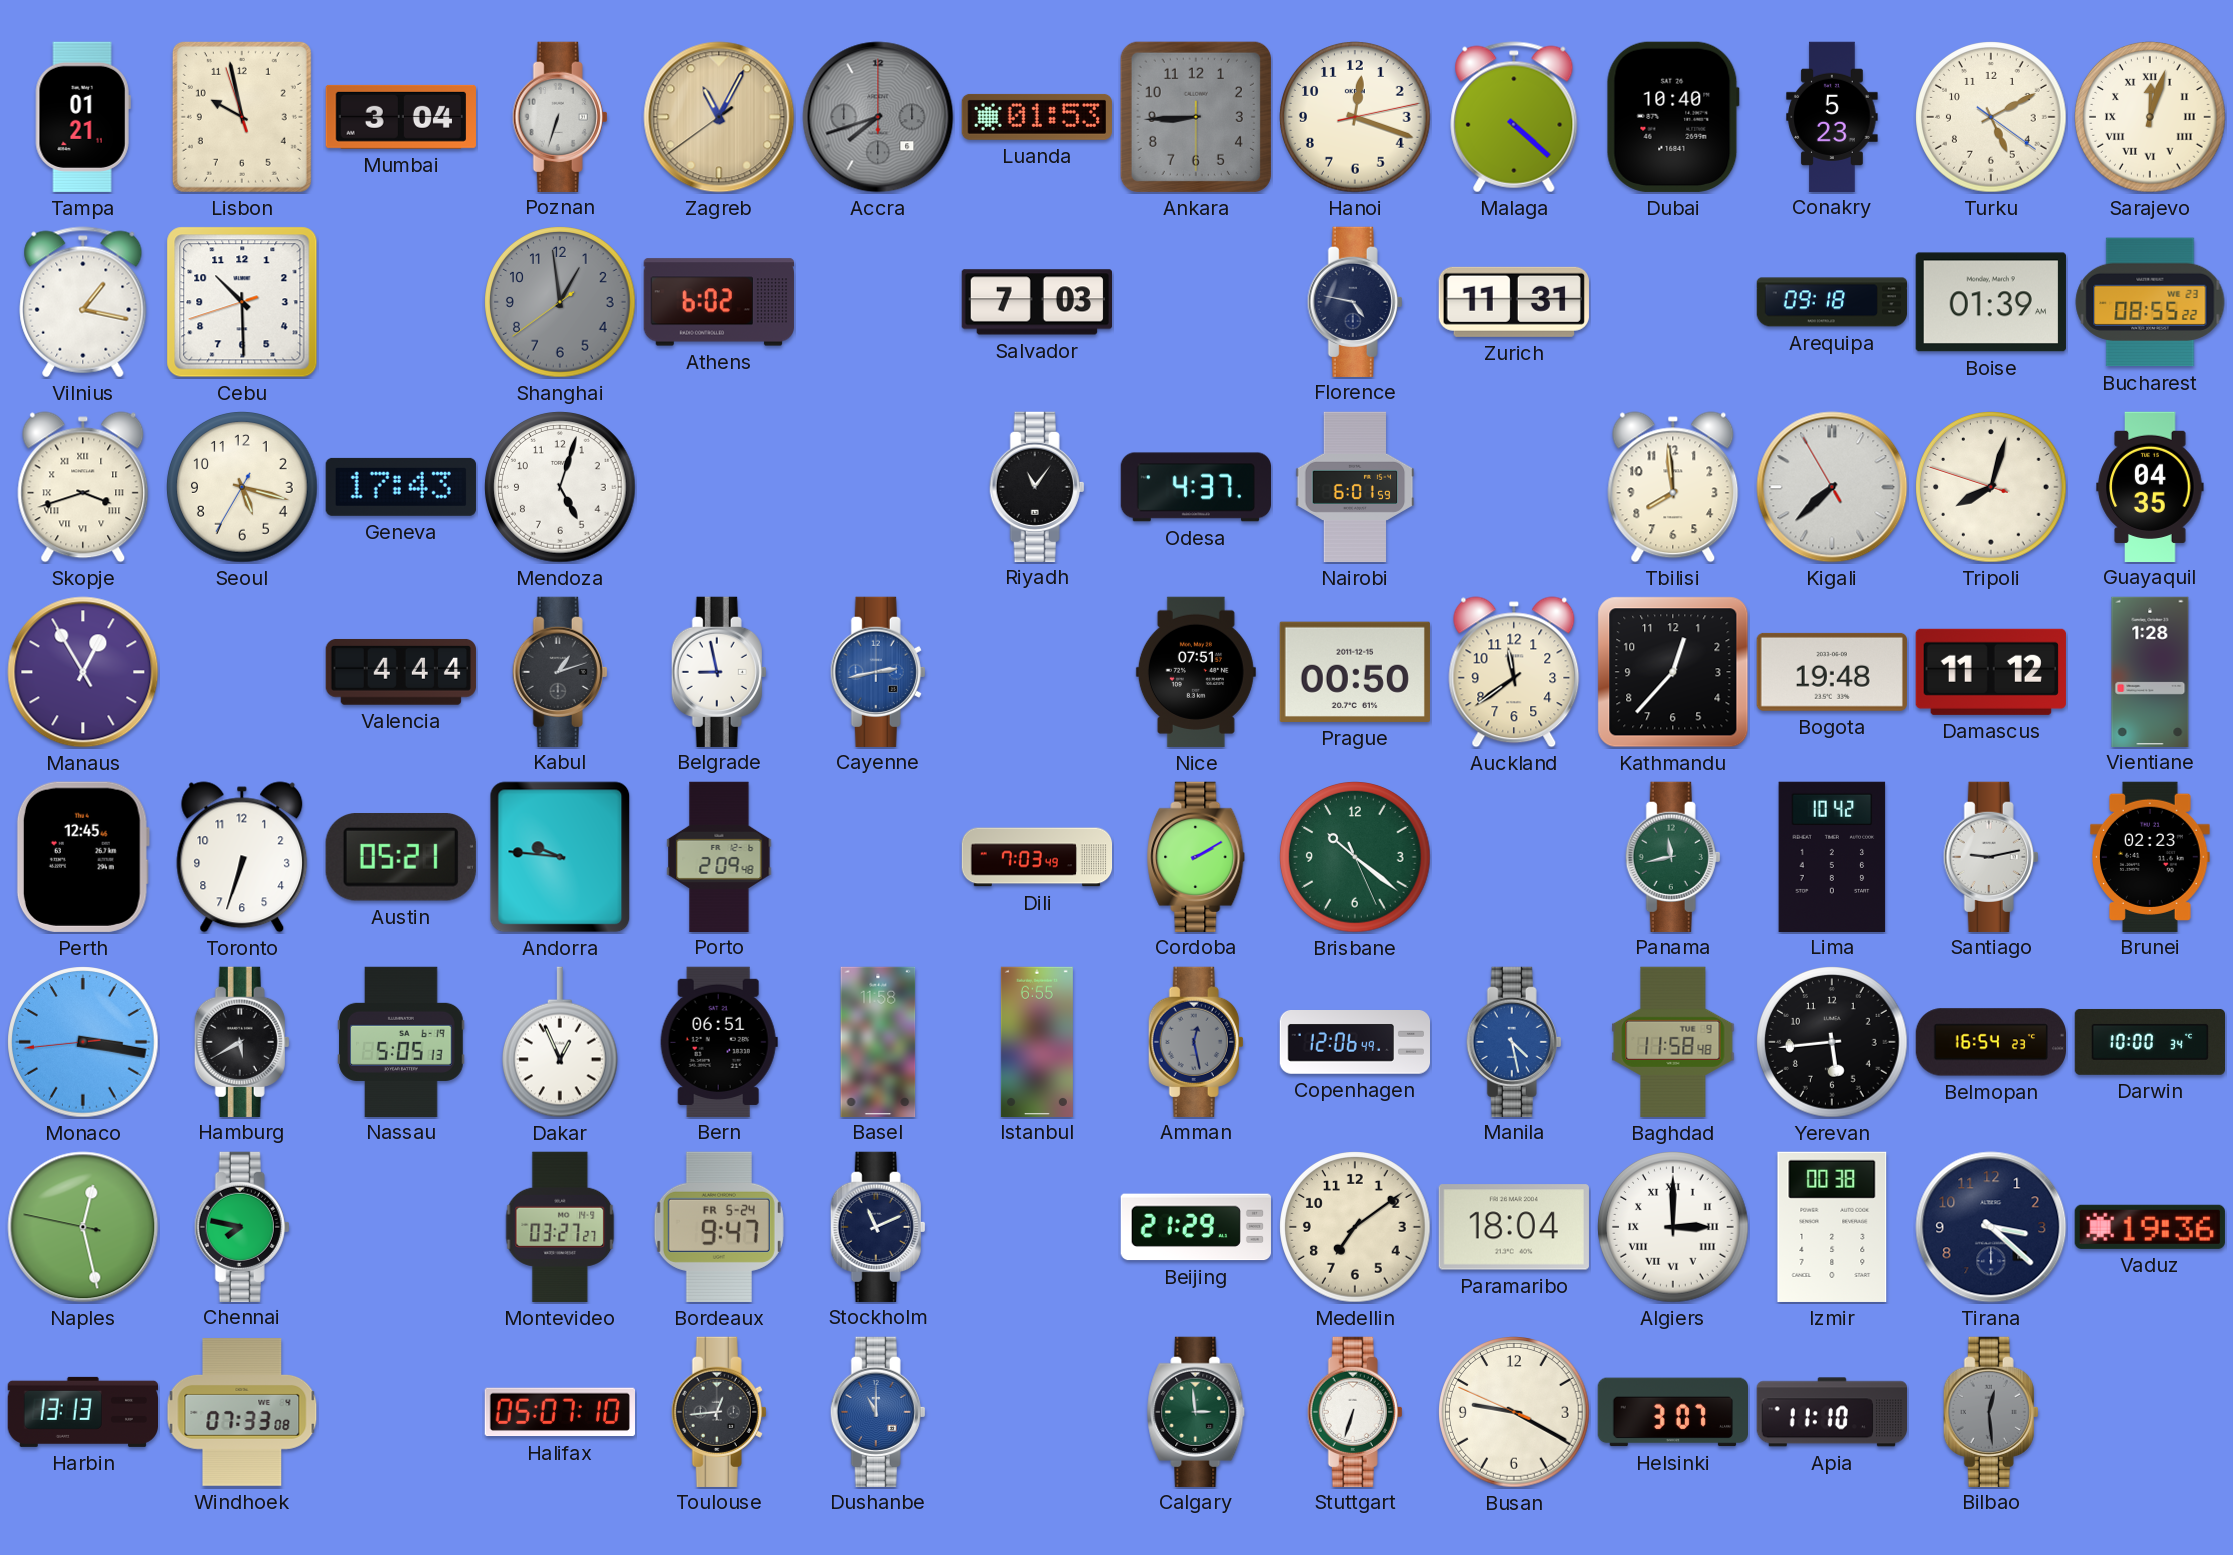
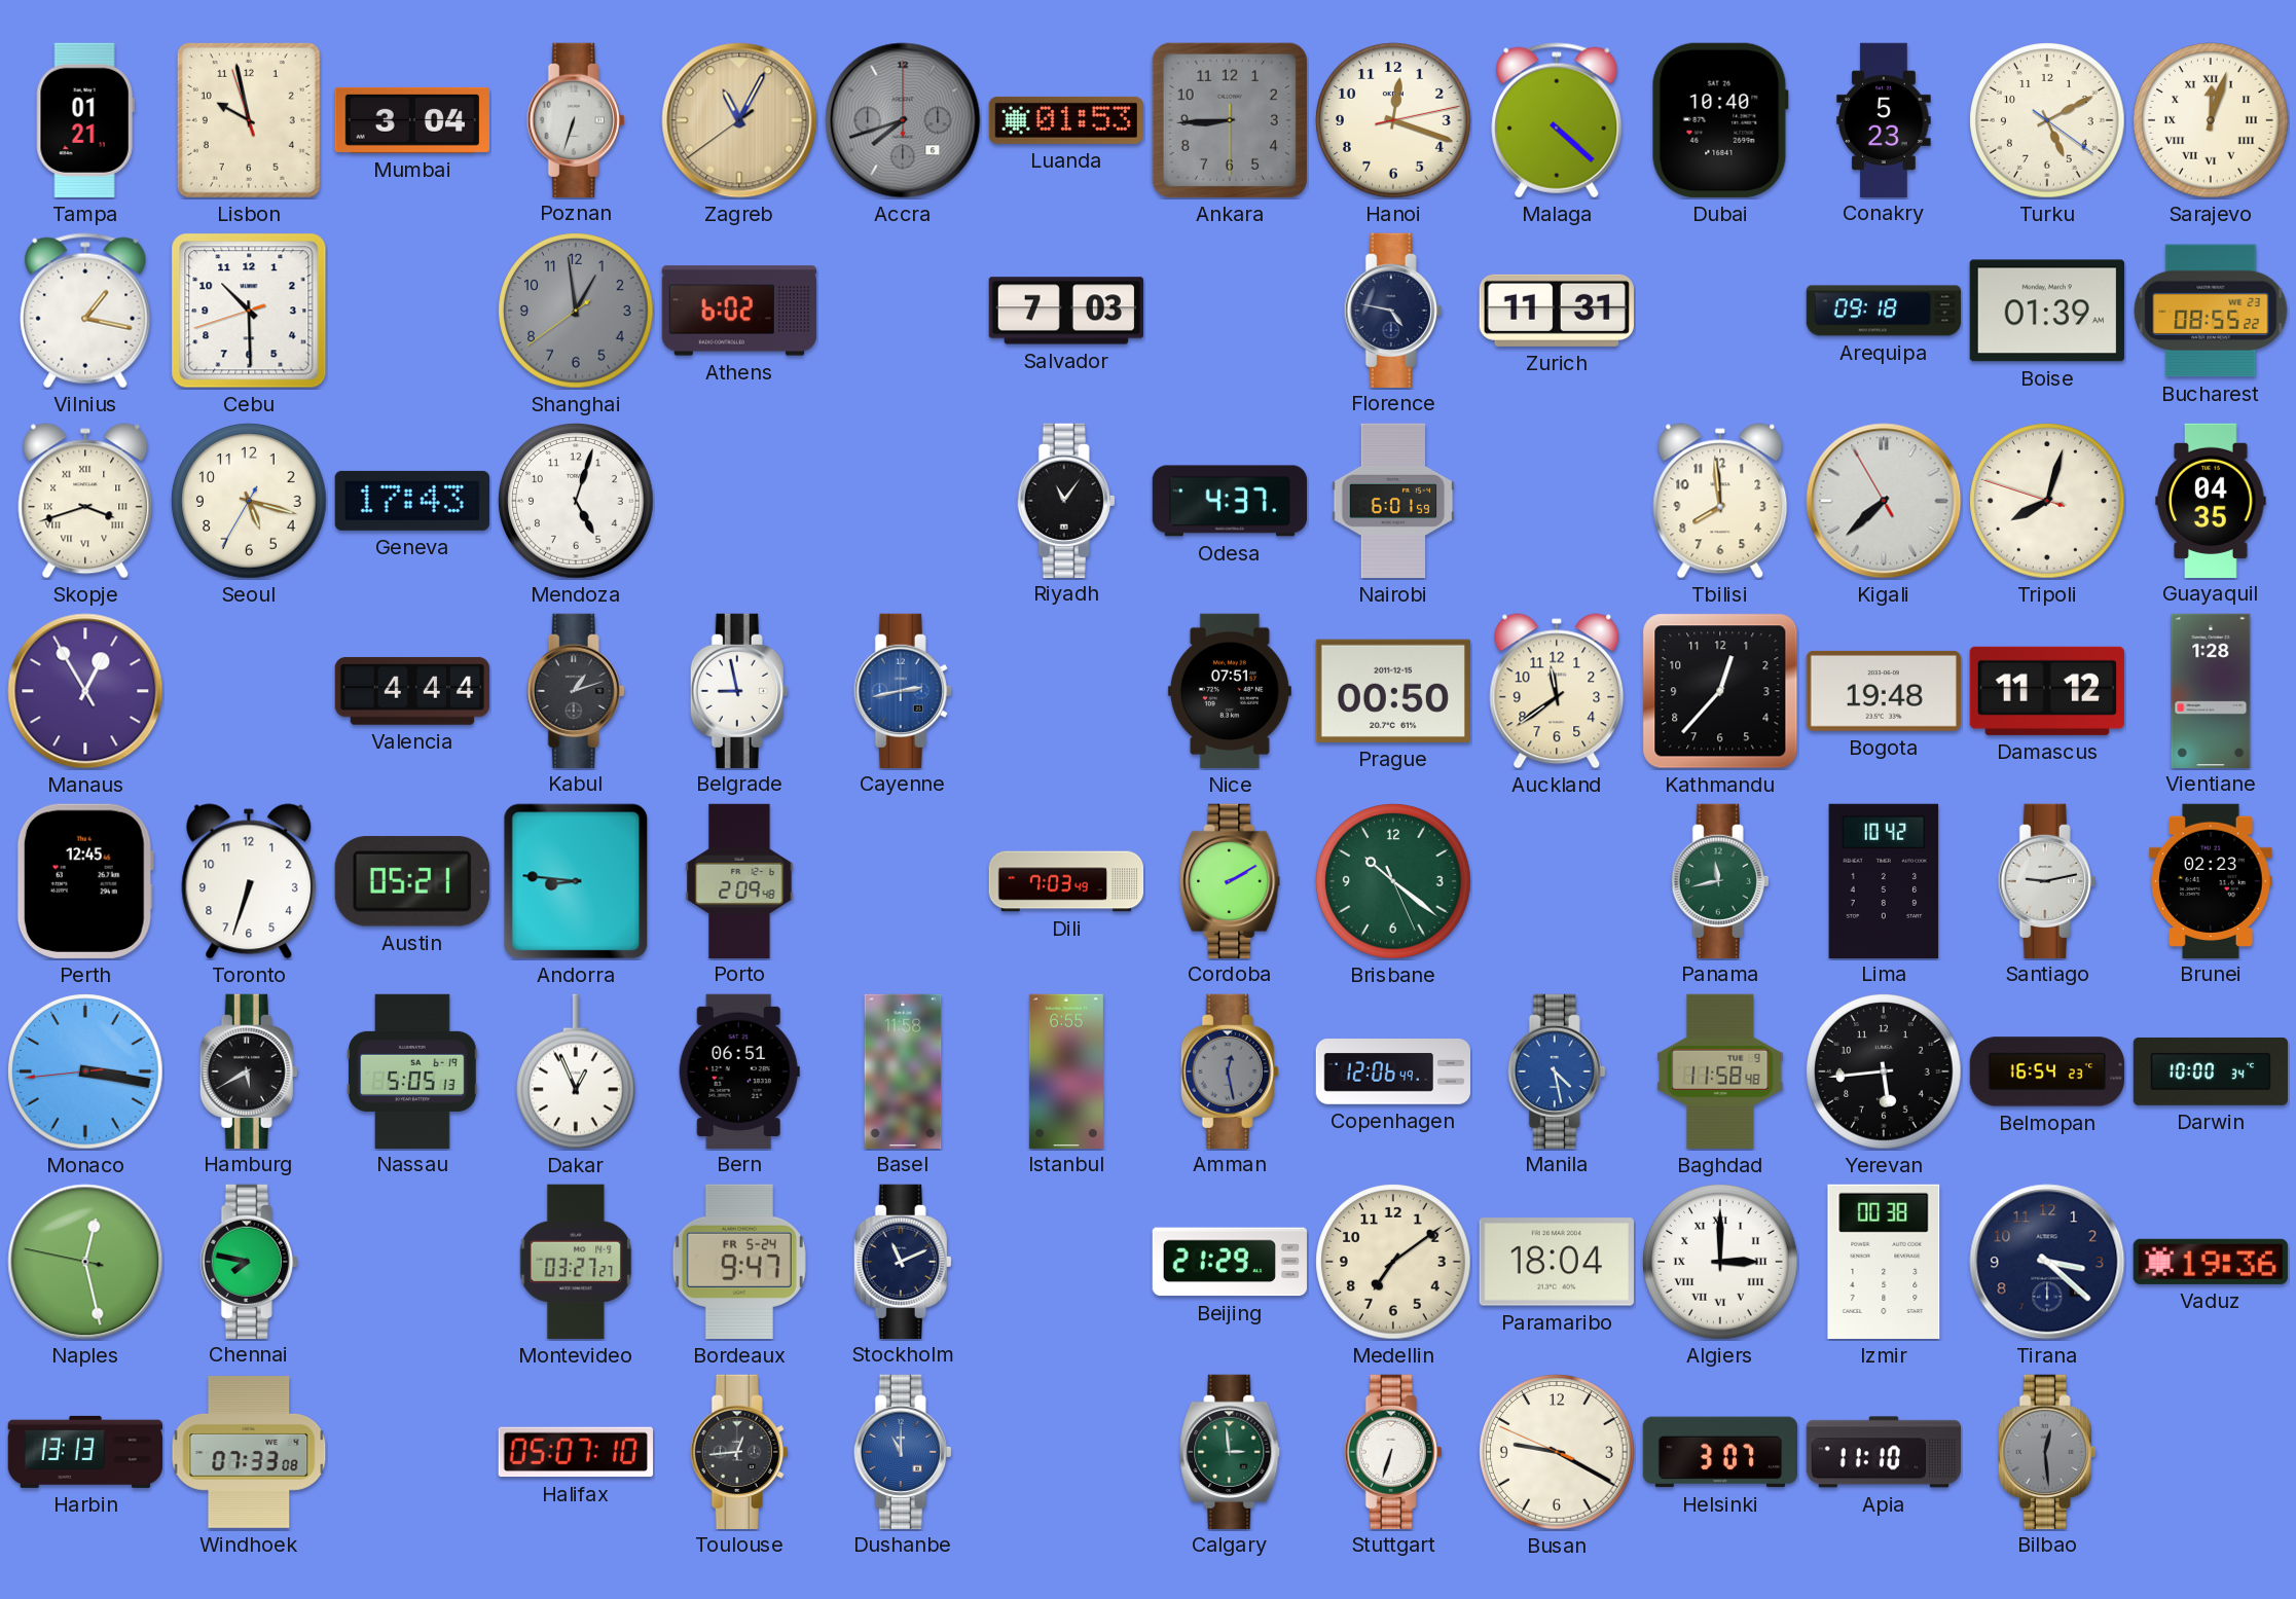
Andorra: 9:46 -> 8:46 (576, 881)
